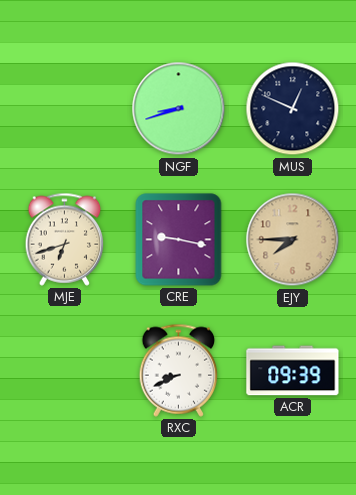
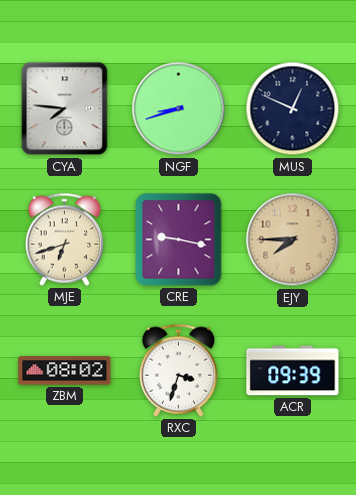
CYA: none -> 7:46 (65, 109)
ZBM: none -> 08:02 (65, 371)
RXC: 8:41 -> 3:33 (179, 370)
